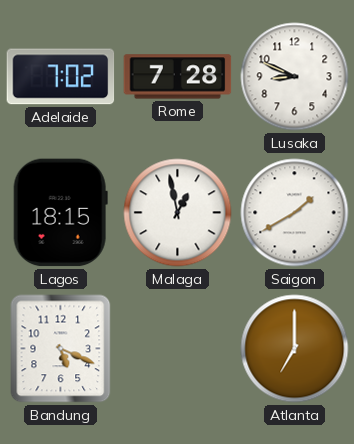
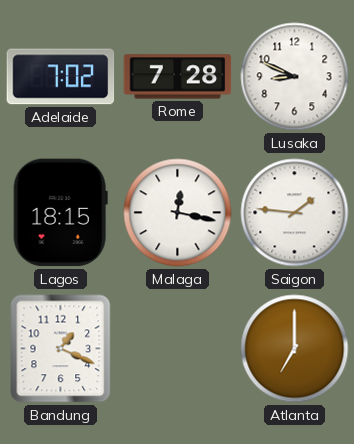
Malaga: 12:58 -> 12:17 (178, 213)
Saigon: 1:40 -> 1:46 (295, 213)
Bandung: 5:19 -> 1:19 (61, 349)
